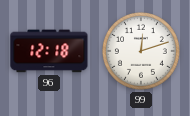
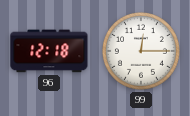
99: 12:12 -> 12:15 (141, 51)
